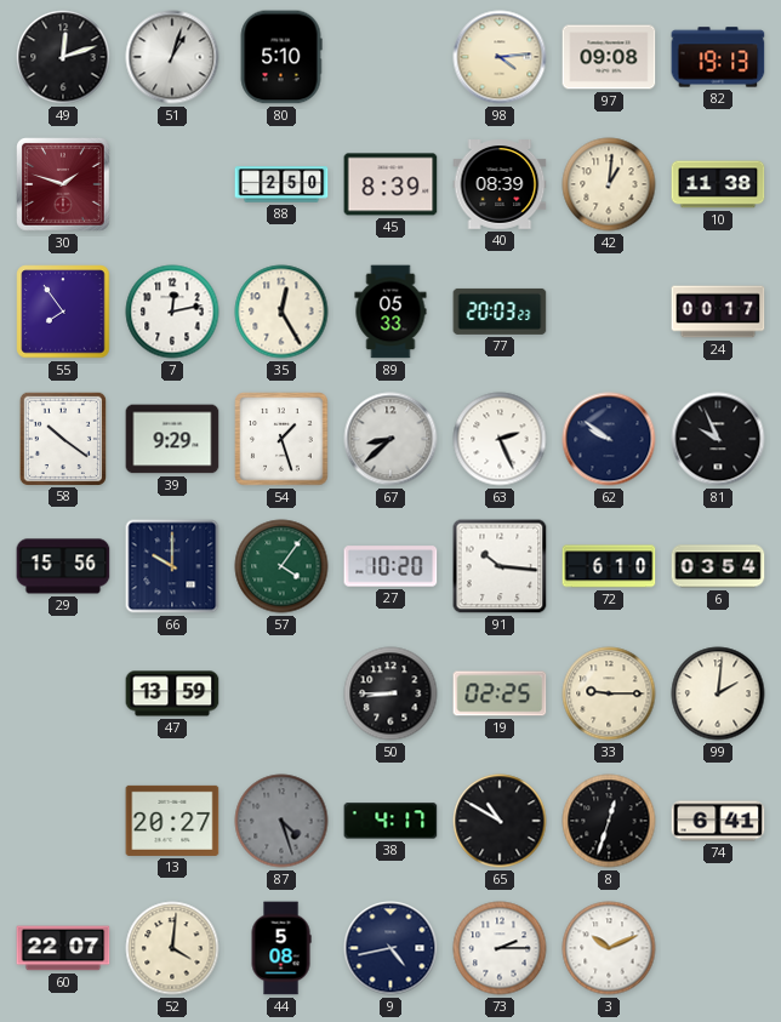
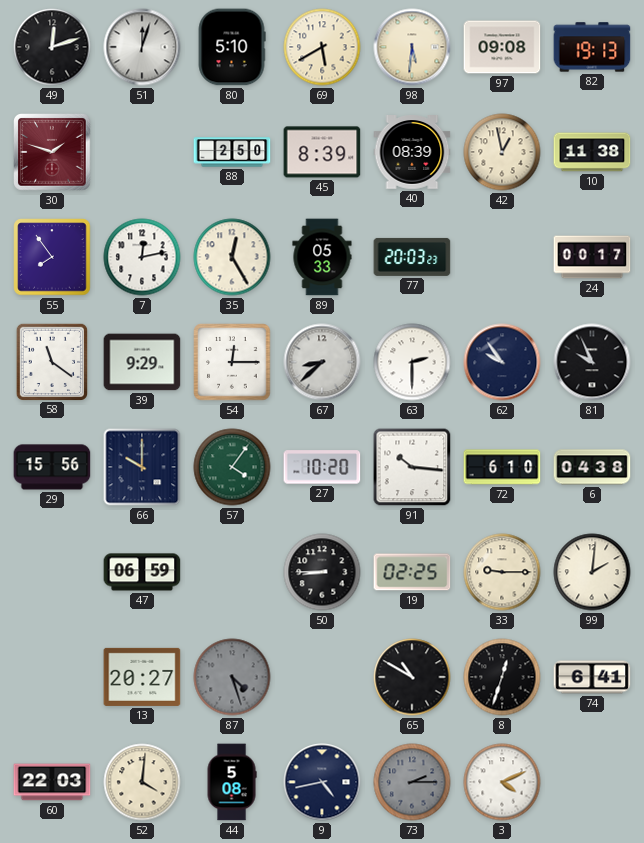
51: 1:03 -> 12:03 (142, 47)
69: none -> 5:40 (322, 47)
98: 4:14 -> 5:31 (412, 47)
42: 1:01 -> 12:58 (502, 152)
58: 10:21 -> 11:21 (51, 361)
54: 1:27 -> 12:15 (232, 362)
63: 2:26 -> 2:30 (412, 362)
62: 9:51 -> 9:54 (502, 362)
6: 03:54 -> 04:38 (592, 467)
47: 13:59 -> 06:59 (142, 572)
38: 4:17 -> none (390, 821)
60: 22:07 -> 22:03 (52, 782)
73 dial: white -> grey (412, 782)
3: 10:11 -> 4:11 (502, 782)
